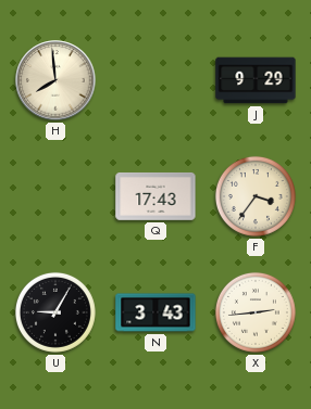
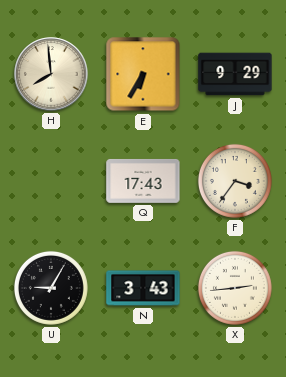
E: none -> 6:35 (143, 74)
